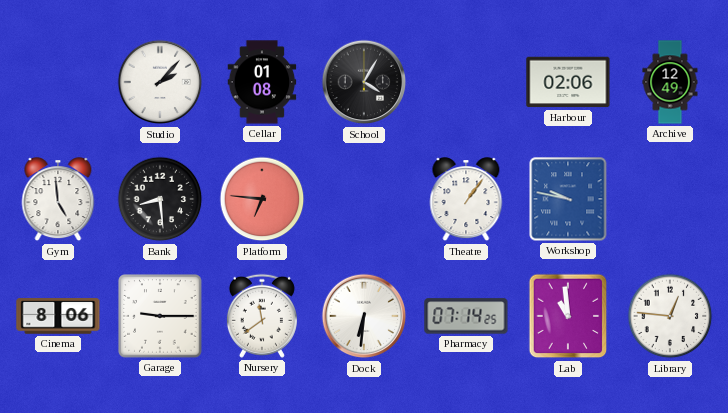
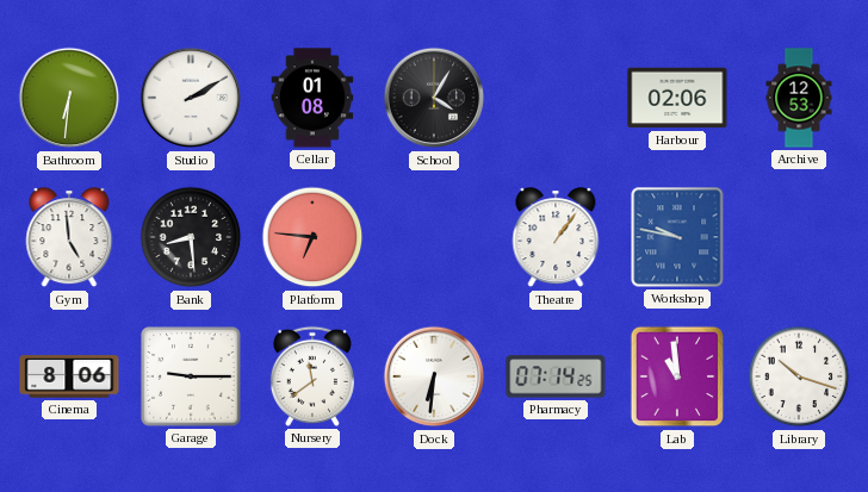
Bathroom: none -> 6:31 (69, 98)
Studio: 2:07 -> 2:10 (191, 98)
Archive: 12:49 -> 12:53 (799, 98)
Library: 12:46 -> 10:18 (799, 376)
